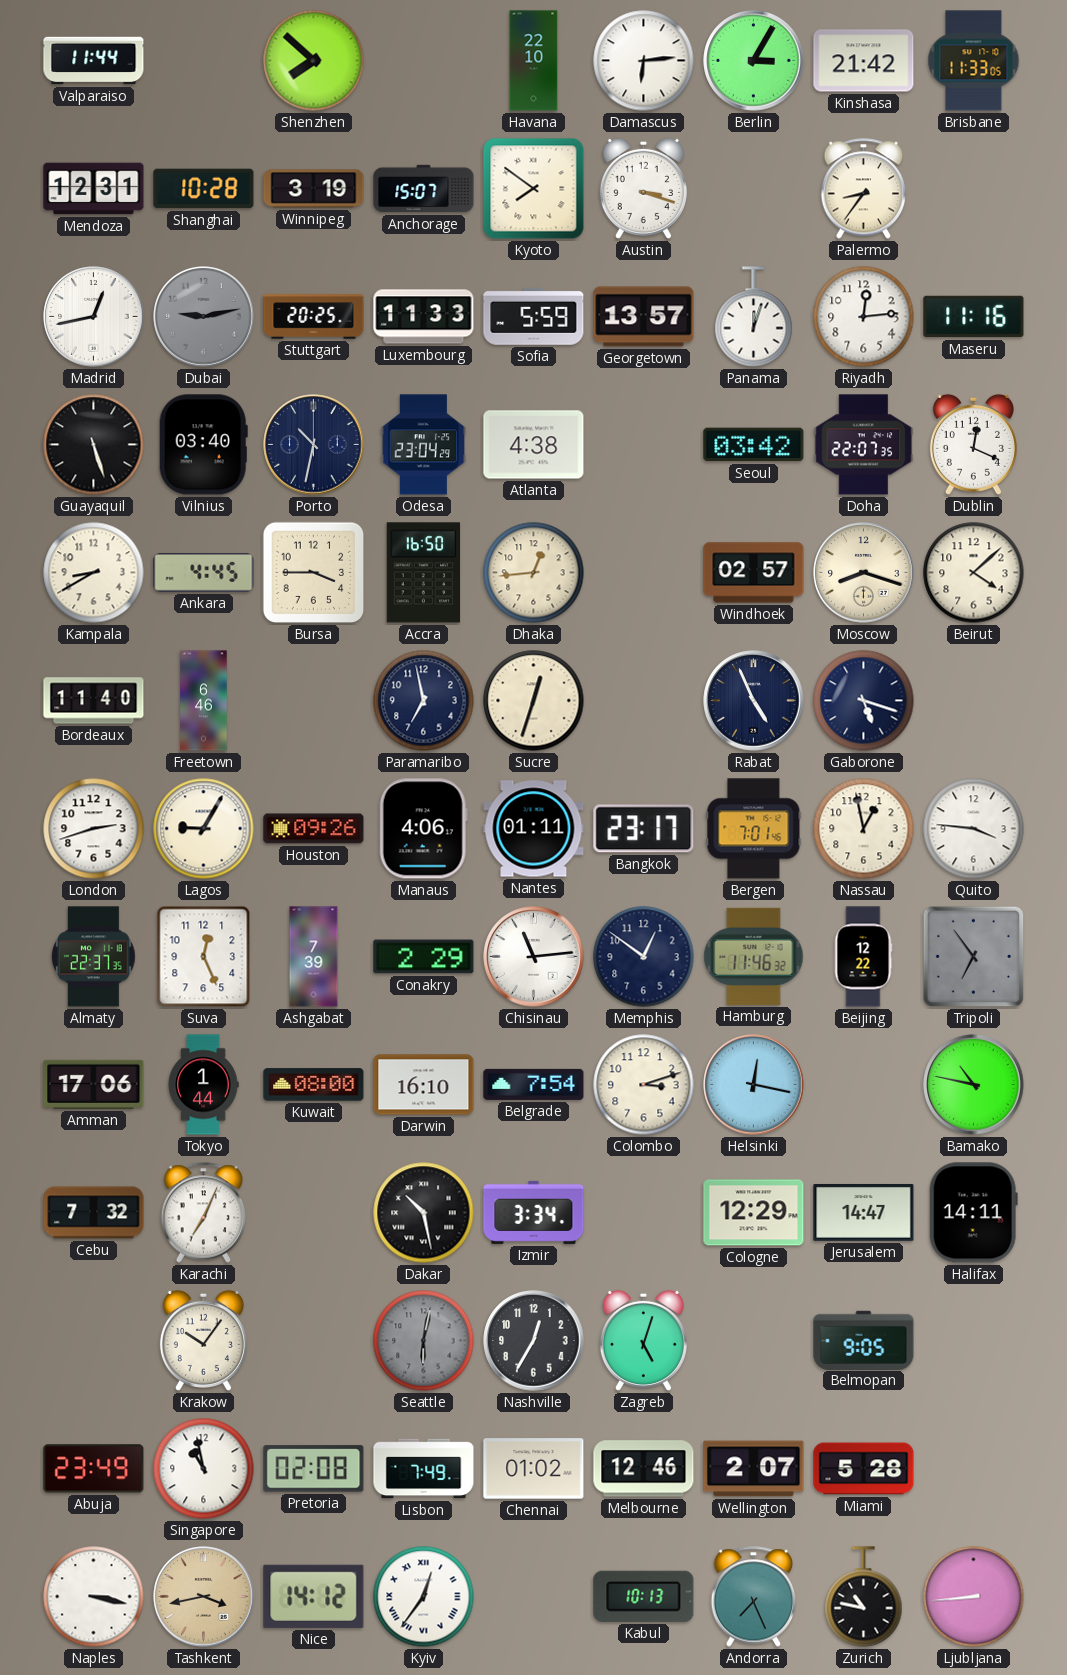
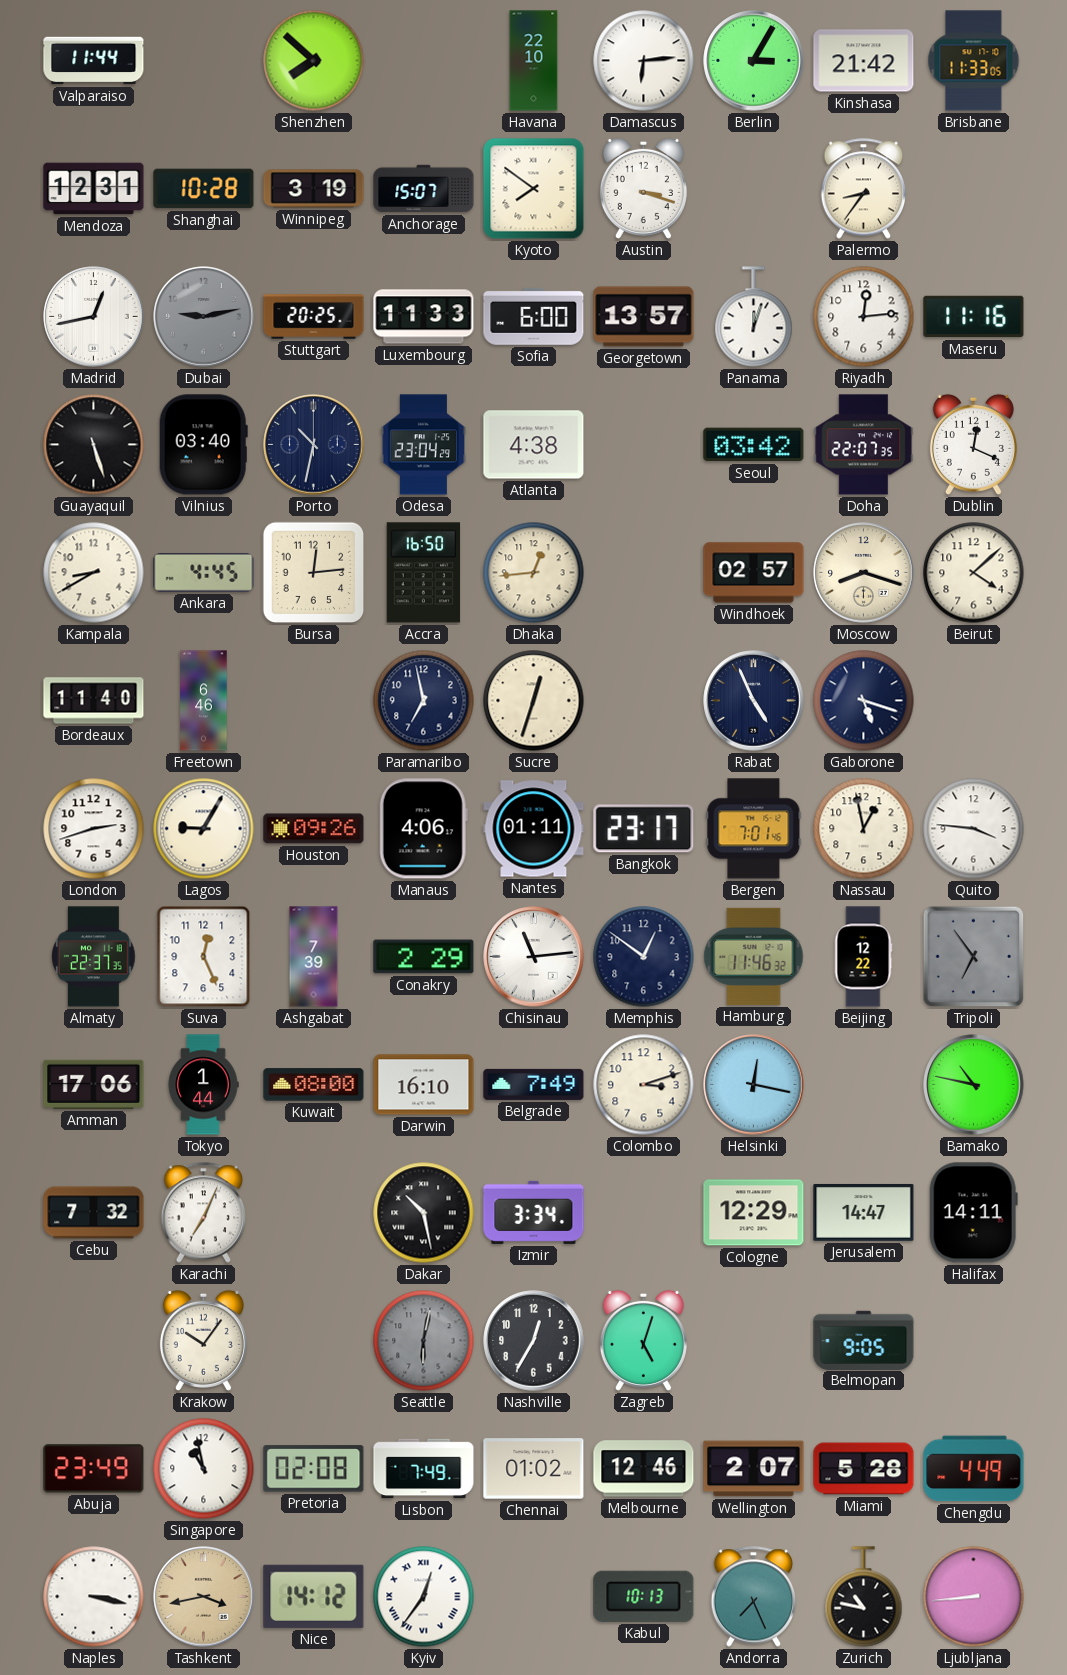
Sofia: 5:59 -> 6:00 (534, 316)
Bursa: 3:45 -> 12:14 (314, 573)
Belgrade: 7:54 -> 7:49 (534, 1084)
Chengdu: none -> 4:49 (974, 1469)
